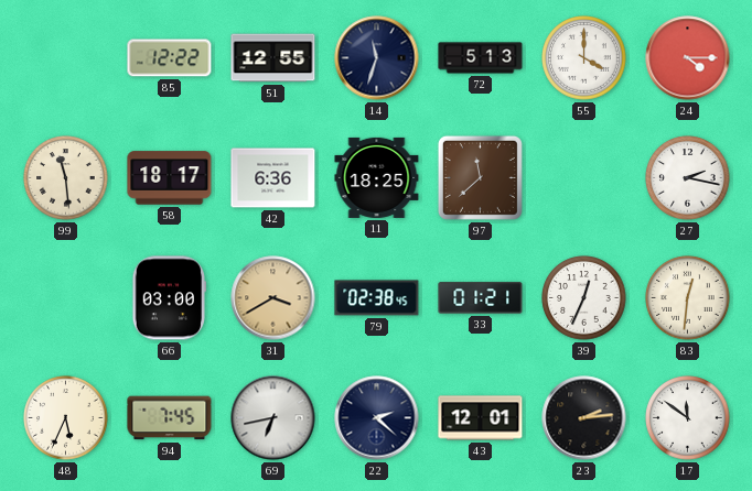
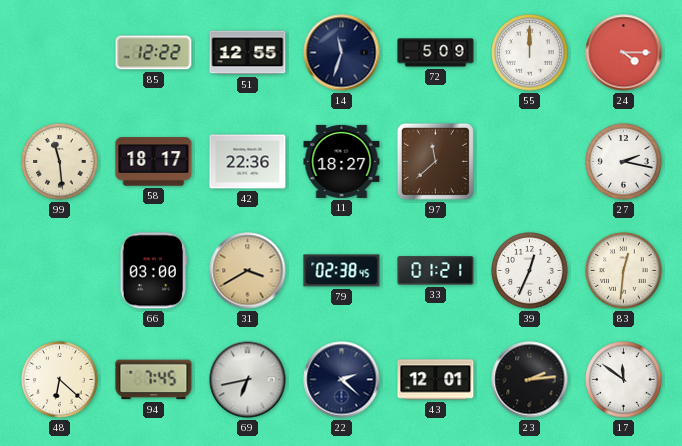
72: 5:13 -> 5:09 (436, 53)
55: 4:00 -> 12:00 (530, 53)
42: 6:36 -> 22:36 (248, 162)
11: 18:25 -> 18:27 (342, 161)
48: 5:34 -> 6:22 (60, 380)
